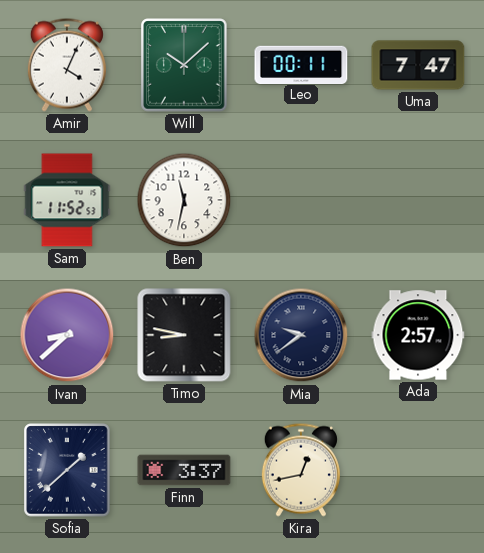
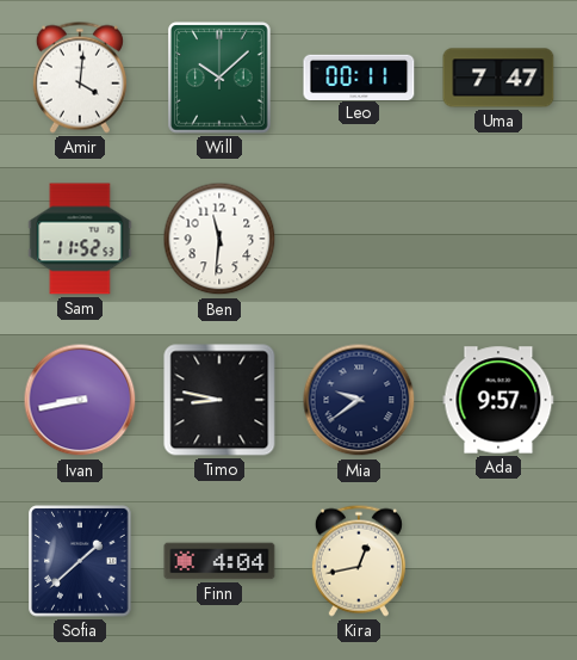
Amir: 4:04 -> 4:01 (80, 78)
Ben: 11:32 -> 11:31 (219, 239)
Ivan: 8:38 -> 8:43 (80, 400)
Ada: 2:57 -> 9:57 (498, 400)
Finn: 3:37 -> 4:04 (219, 561)
